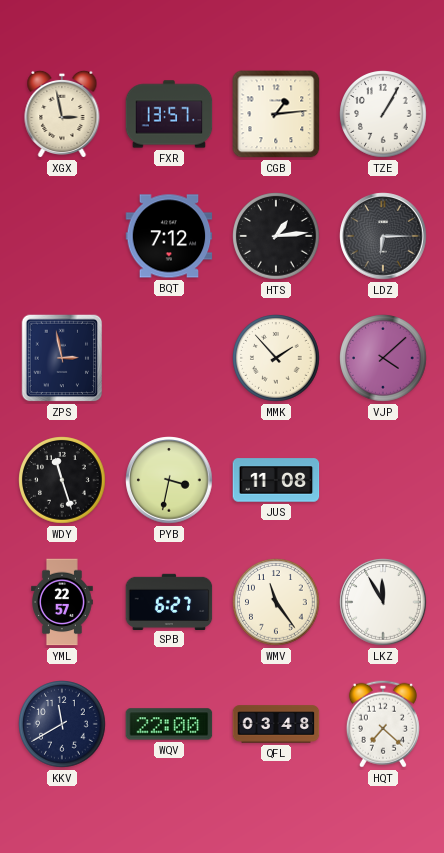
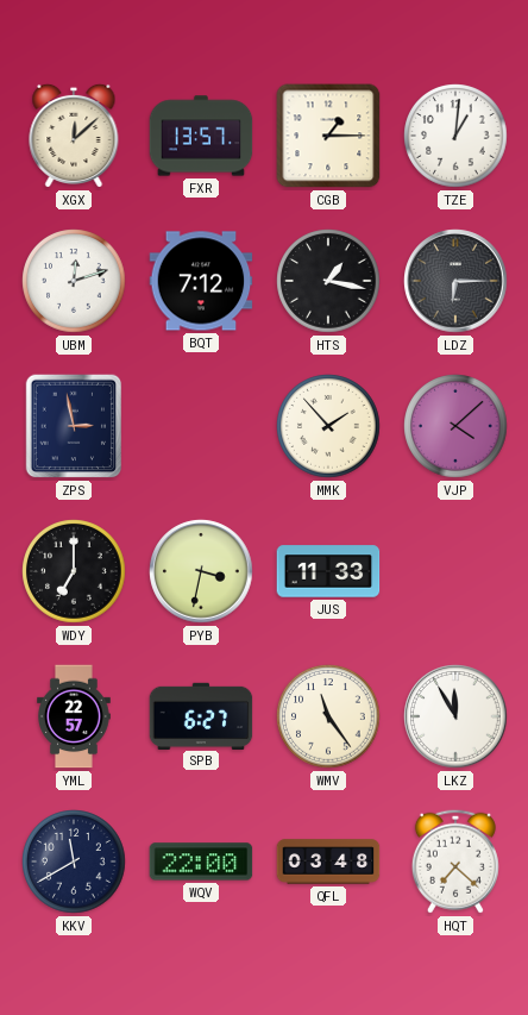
XGX: 2:58 -> 12:08 (74, 136)
CGB: 1:14 -> 1:15 (328, 136)
TZE: 1:05 -> 1:01 (455, 136)
UBM: none -> 12:12 (74, 281)
HTS: 1:14 -> 1:17 (328, 281)
WDY: 11:27 -> 7:00 (74, 571)
JUS: 11:08 -> 11:33 (328, 571)
